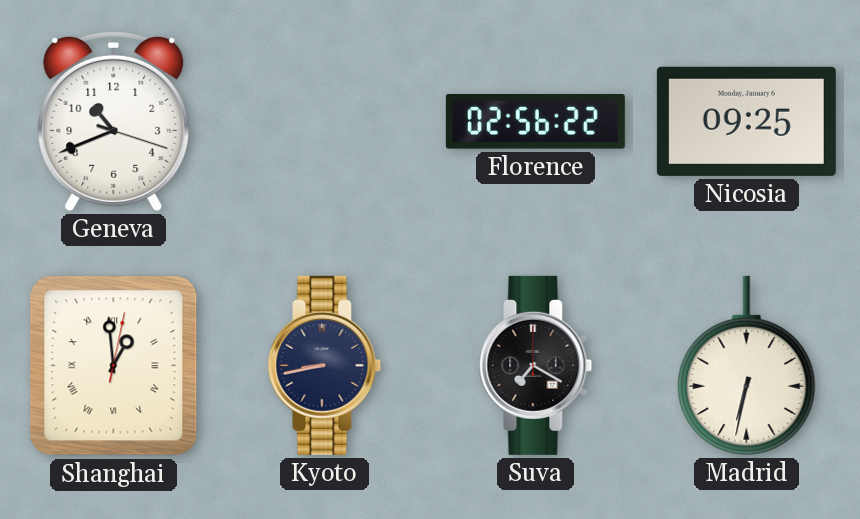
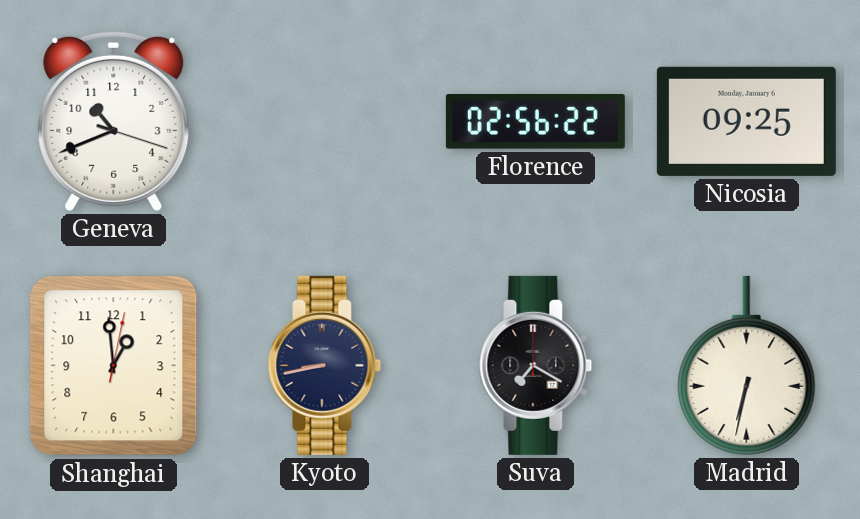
Shanghai numerals: Roman -> Arabic (114, 366)
